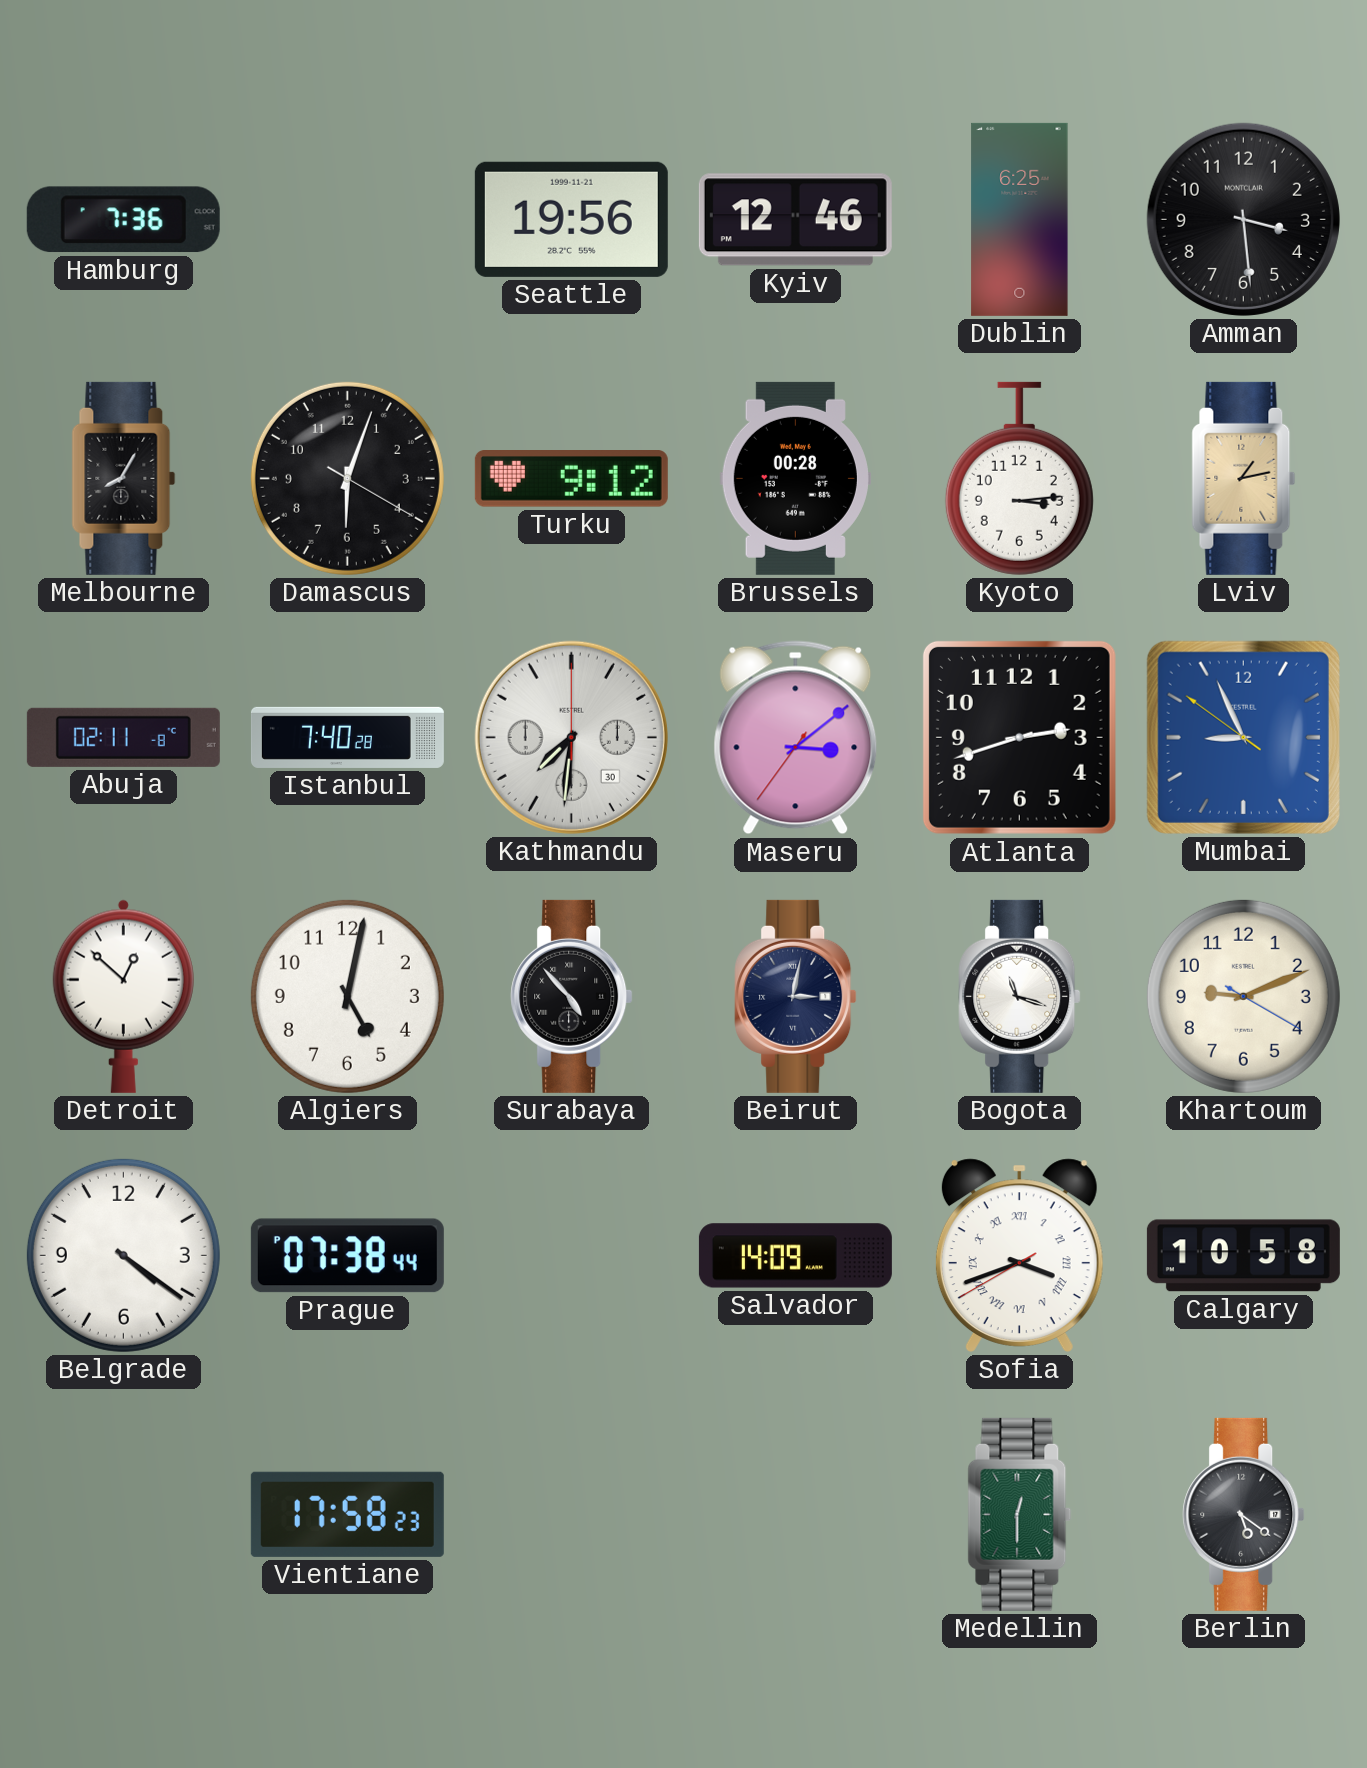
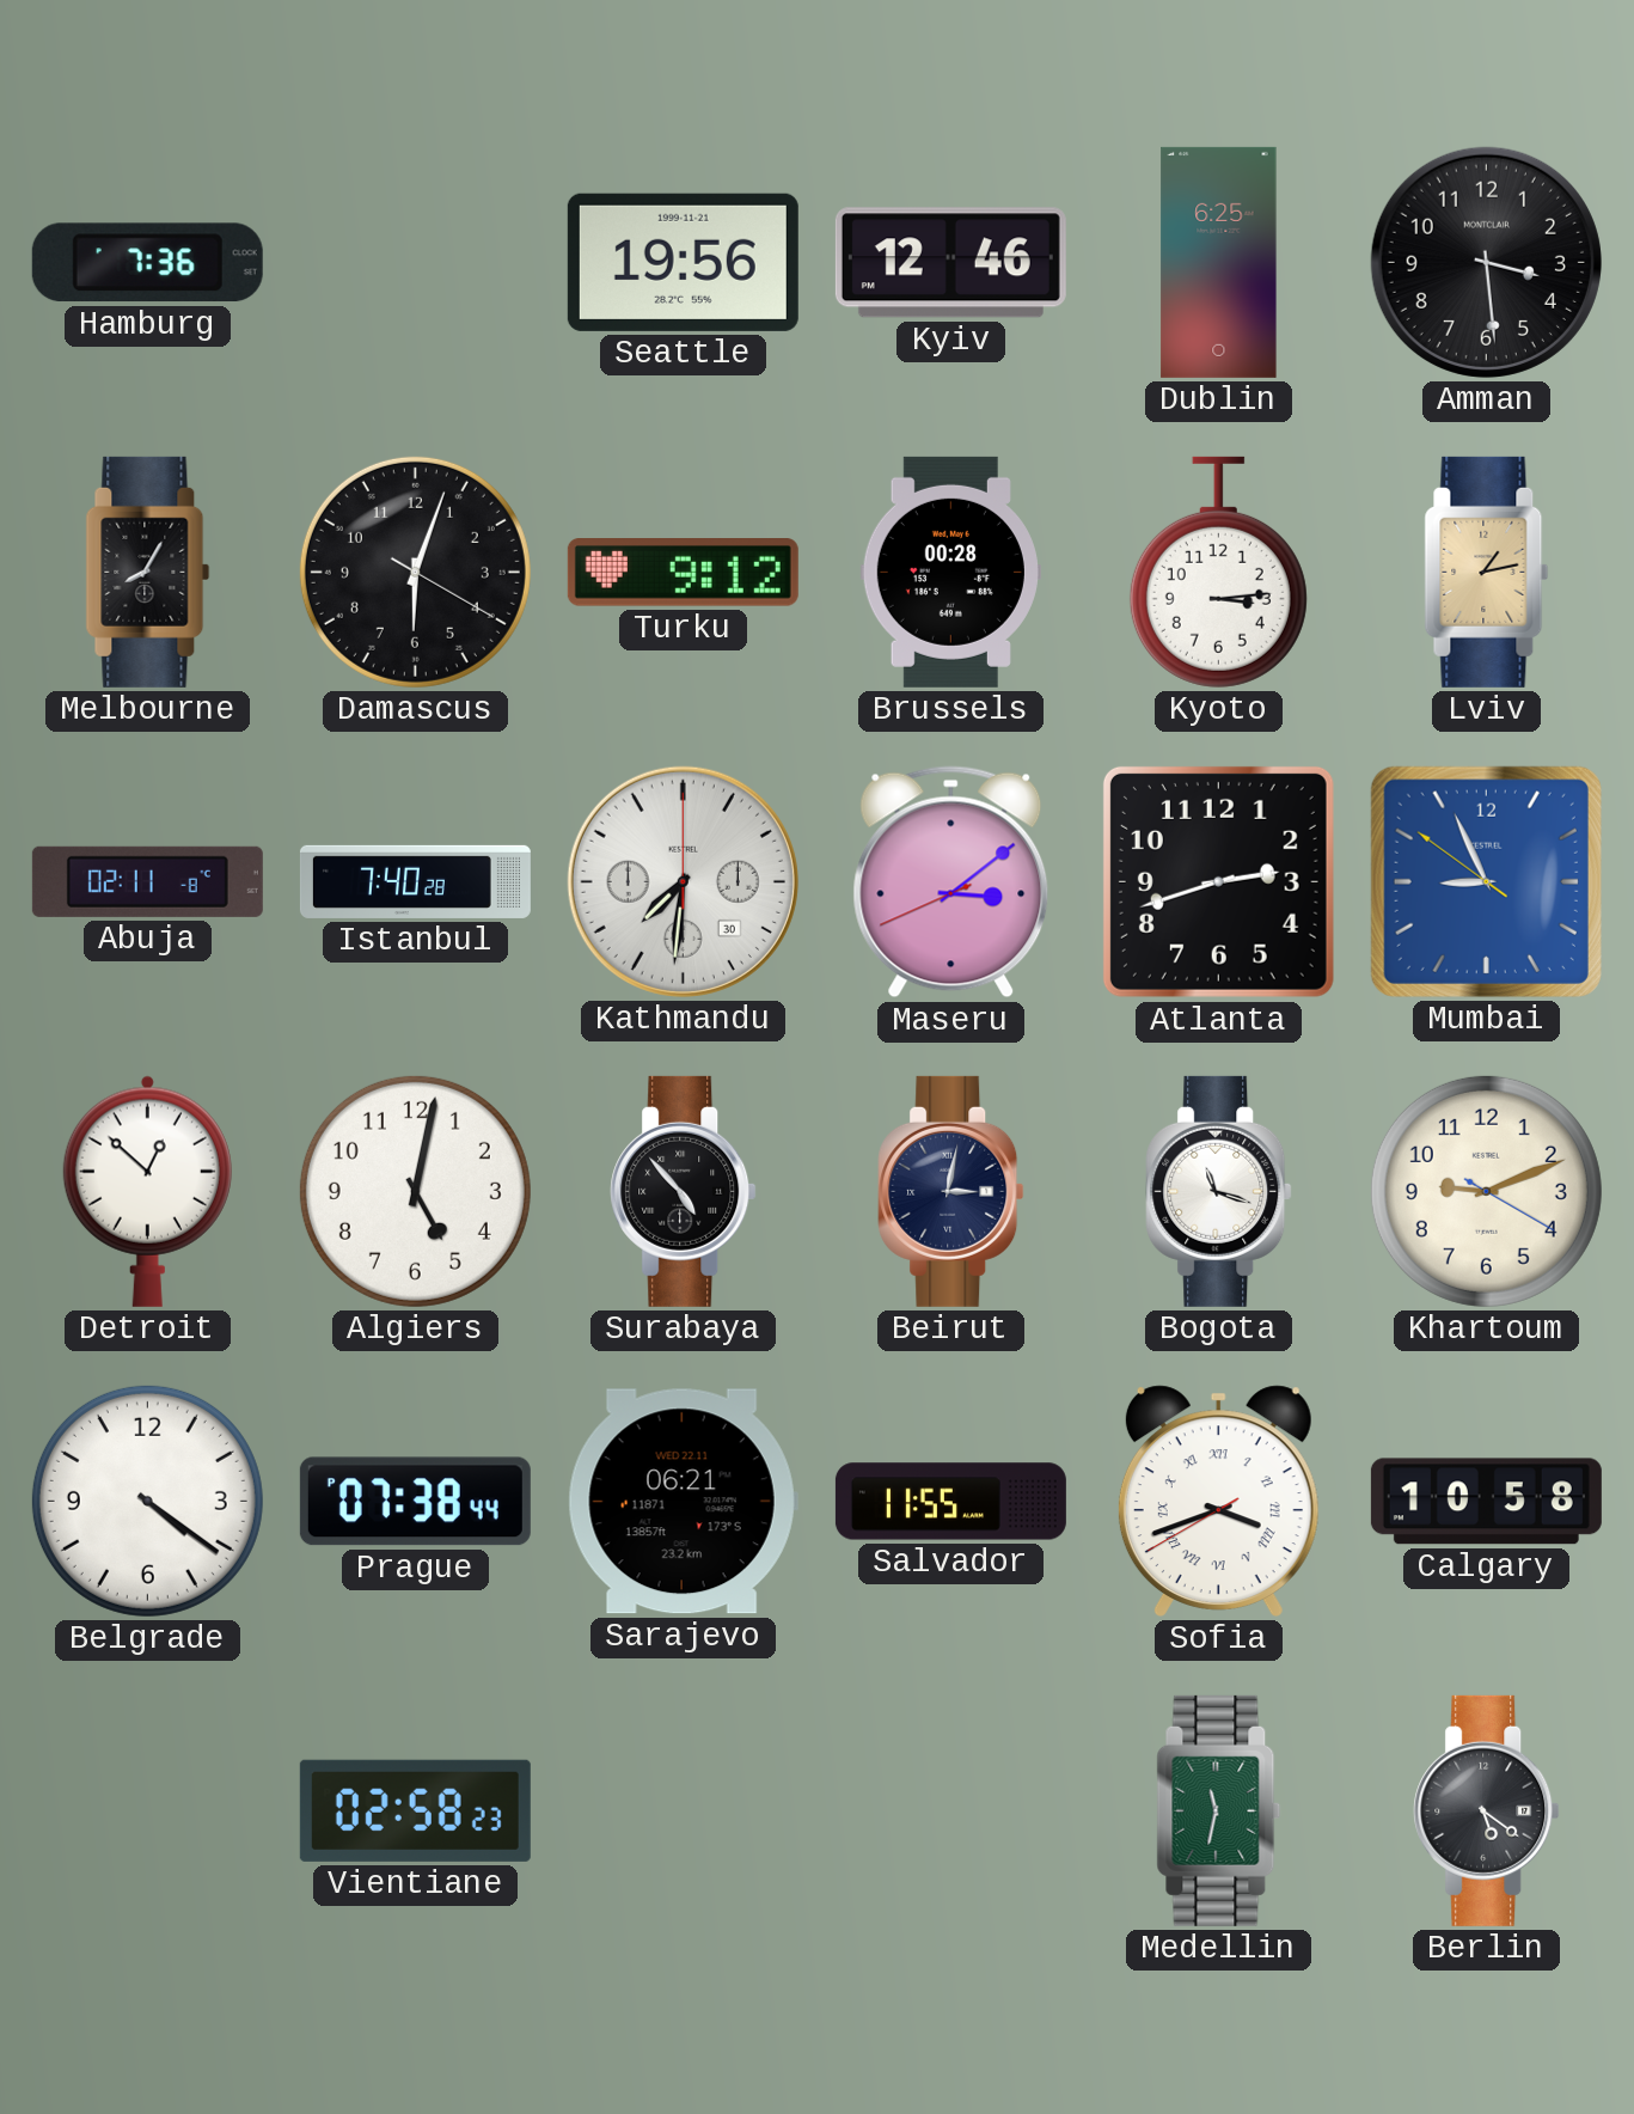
Maseru: 3:08:36 -> 3:08:41 (951, 882)
Sarajevo: none -> 06:21 (683, 1502)
Salvador: 14:09 -> 11:55 (950, 1502)
Vientiane: 17:58 -> 02:58 (415, 1810)
Medellin: 12:30 -> 11:32 (1219, 1810)
